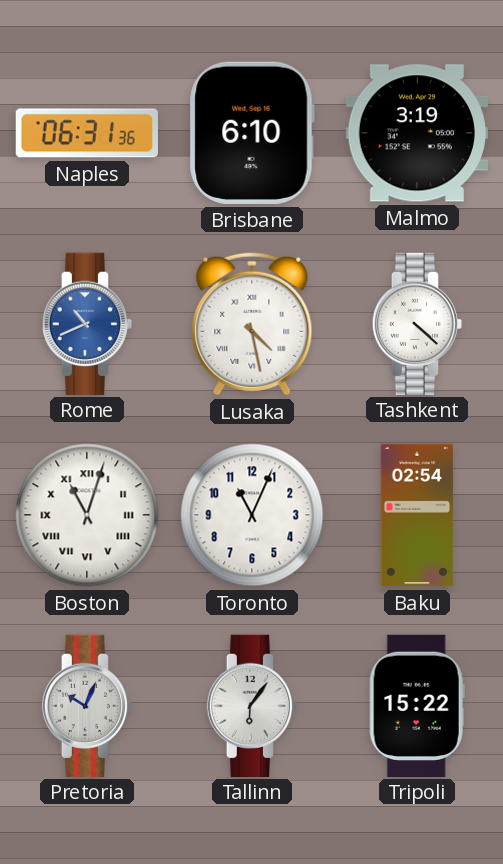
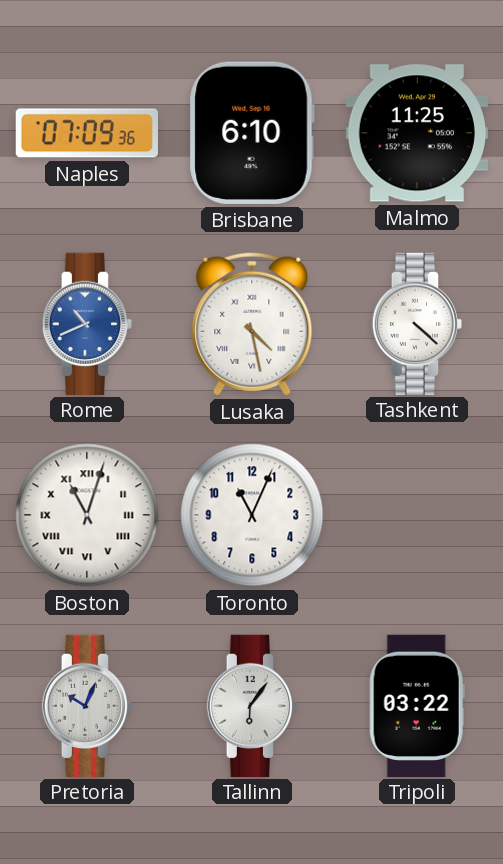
Naples: 06:31 -> 07:09 (86, 133)
Malmo: 3:19 -> 11:25 (417, 133)
Baku: 02:54 -> none (417, 515)
Tripoli: 15:22 -> 03:22 (417, 705)
